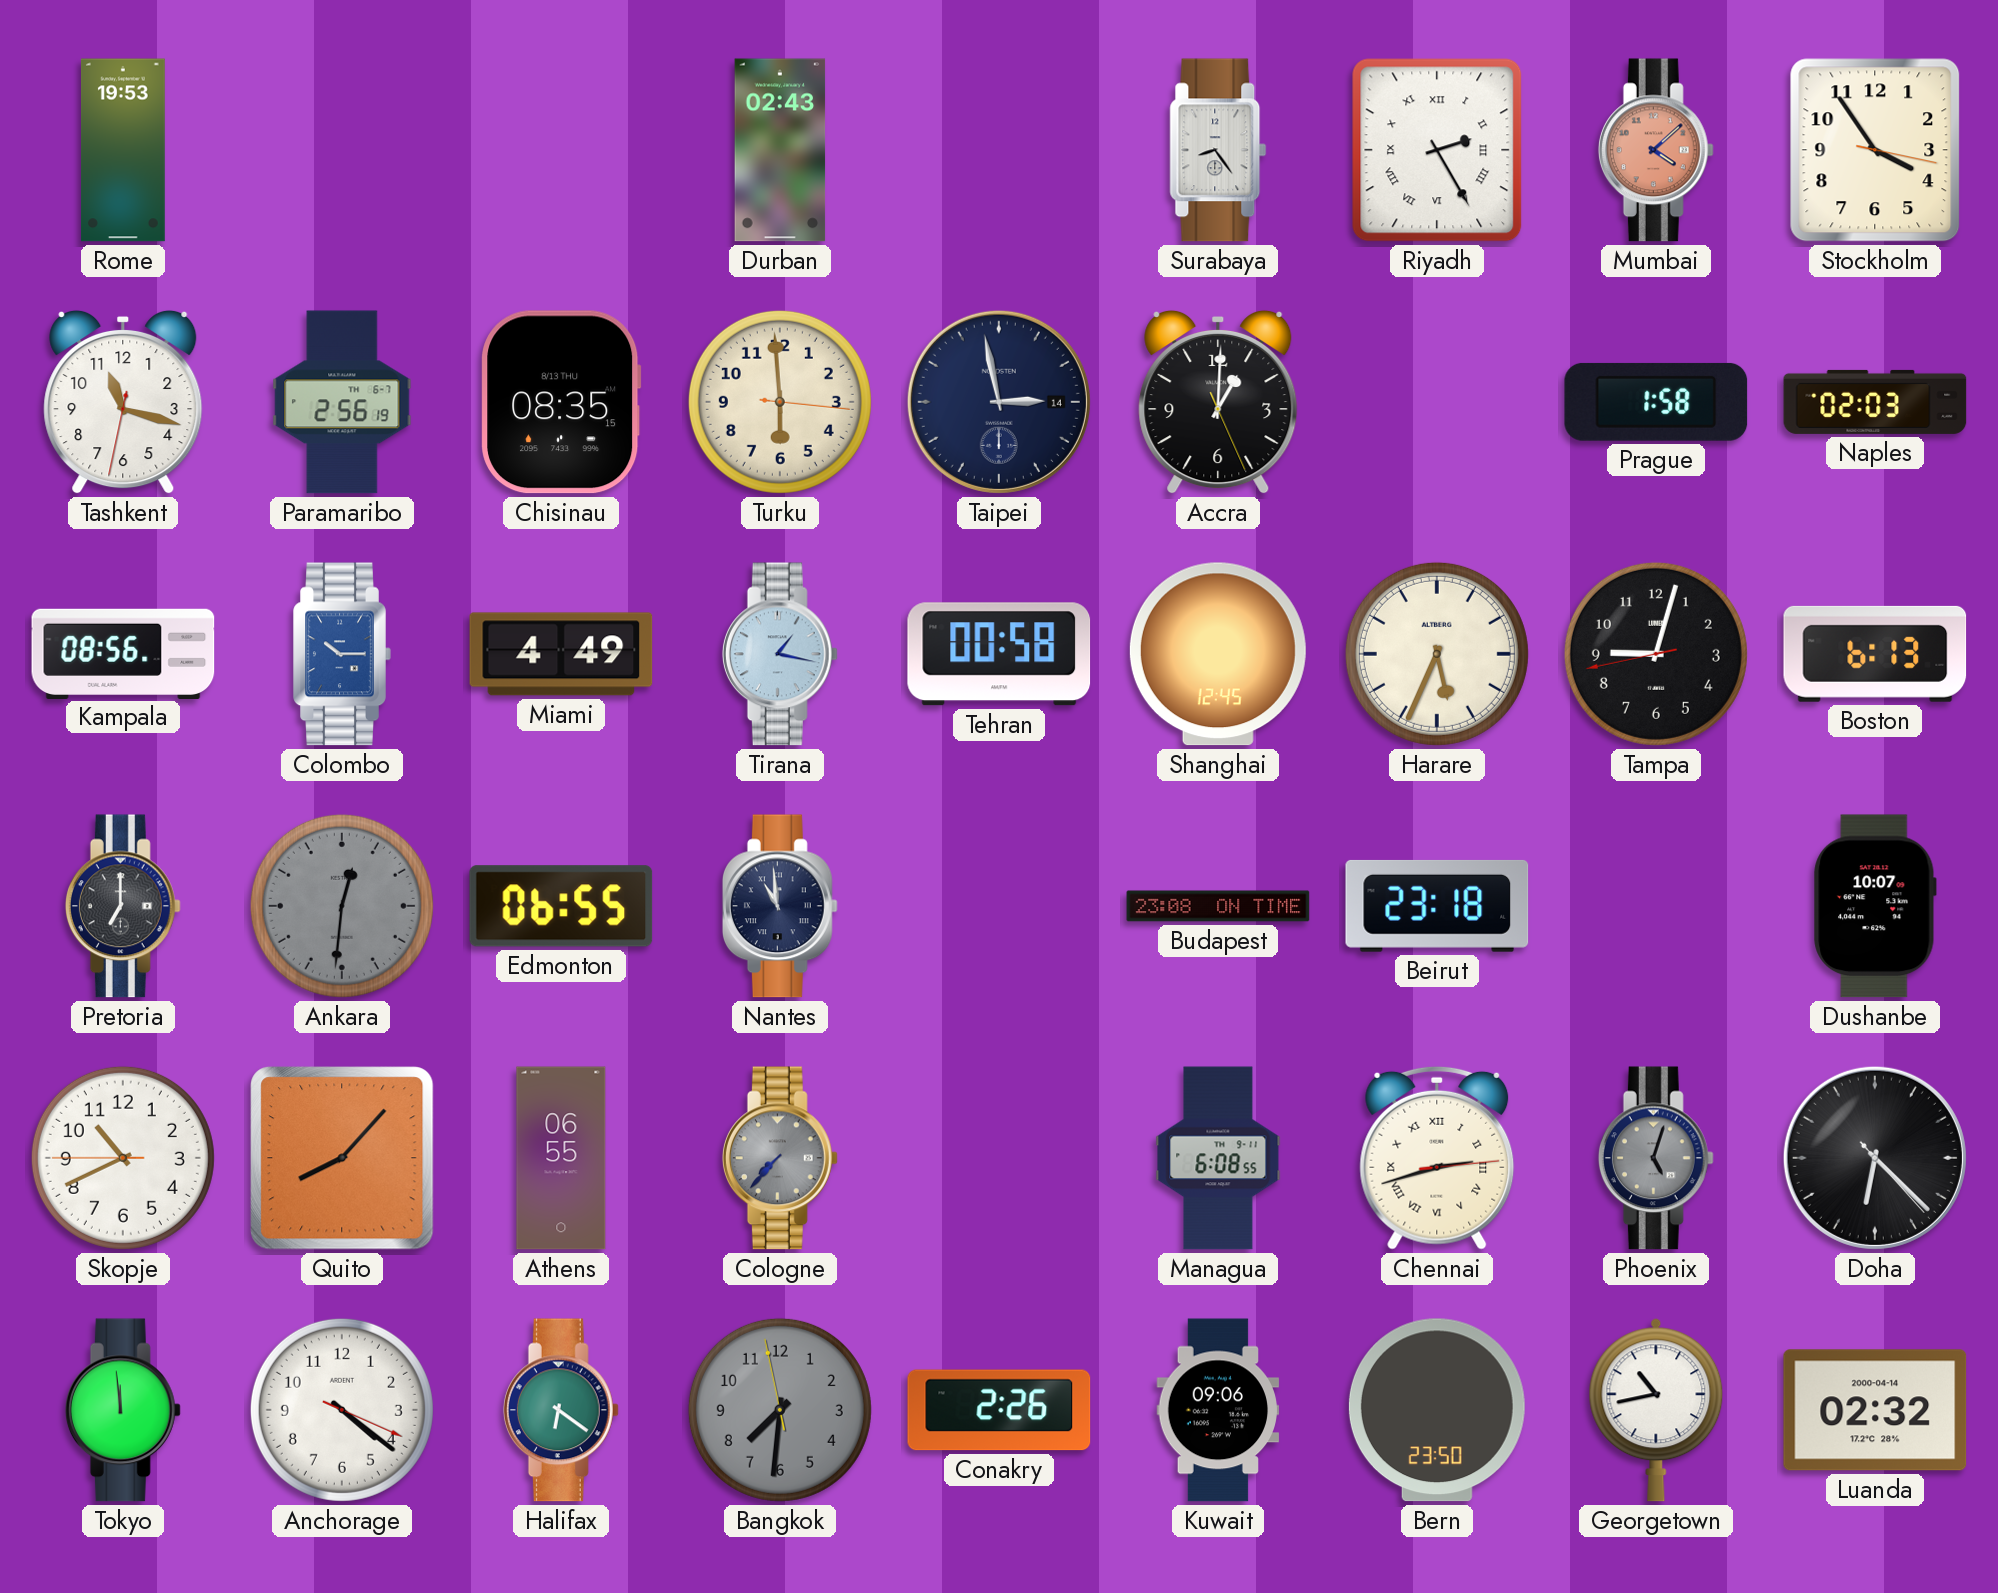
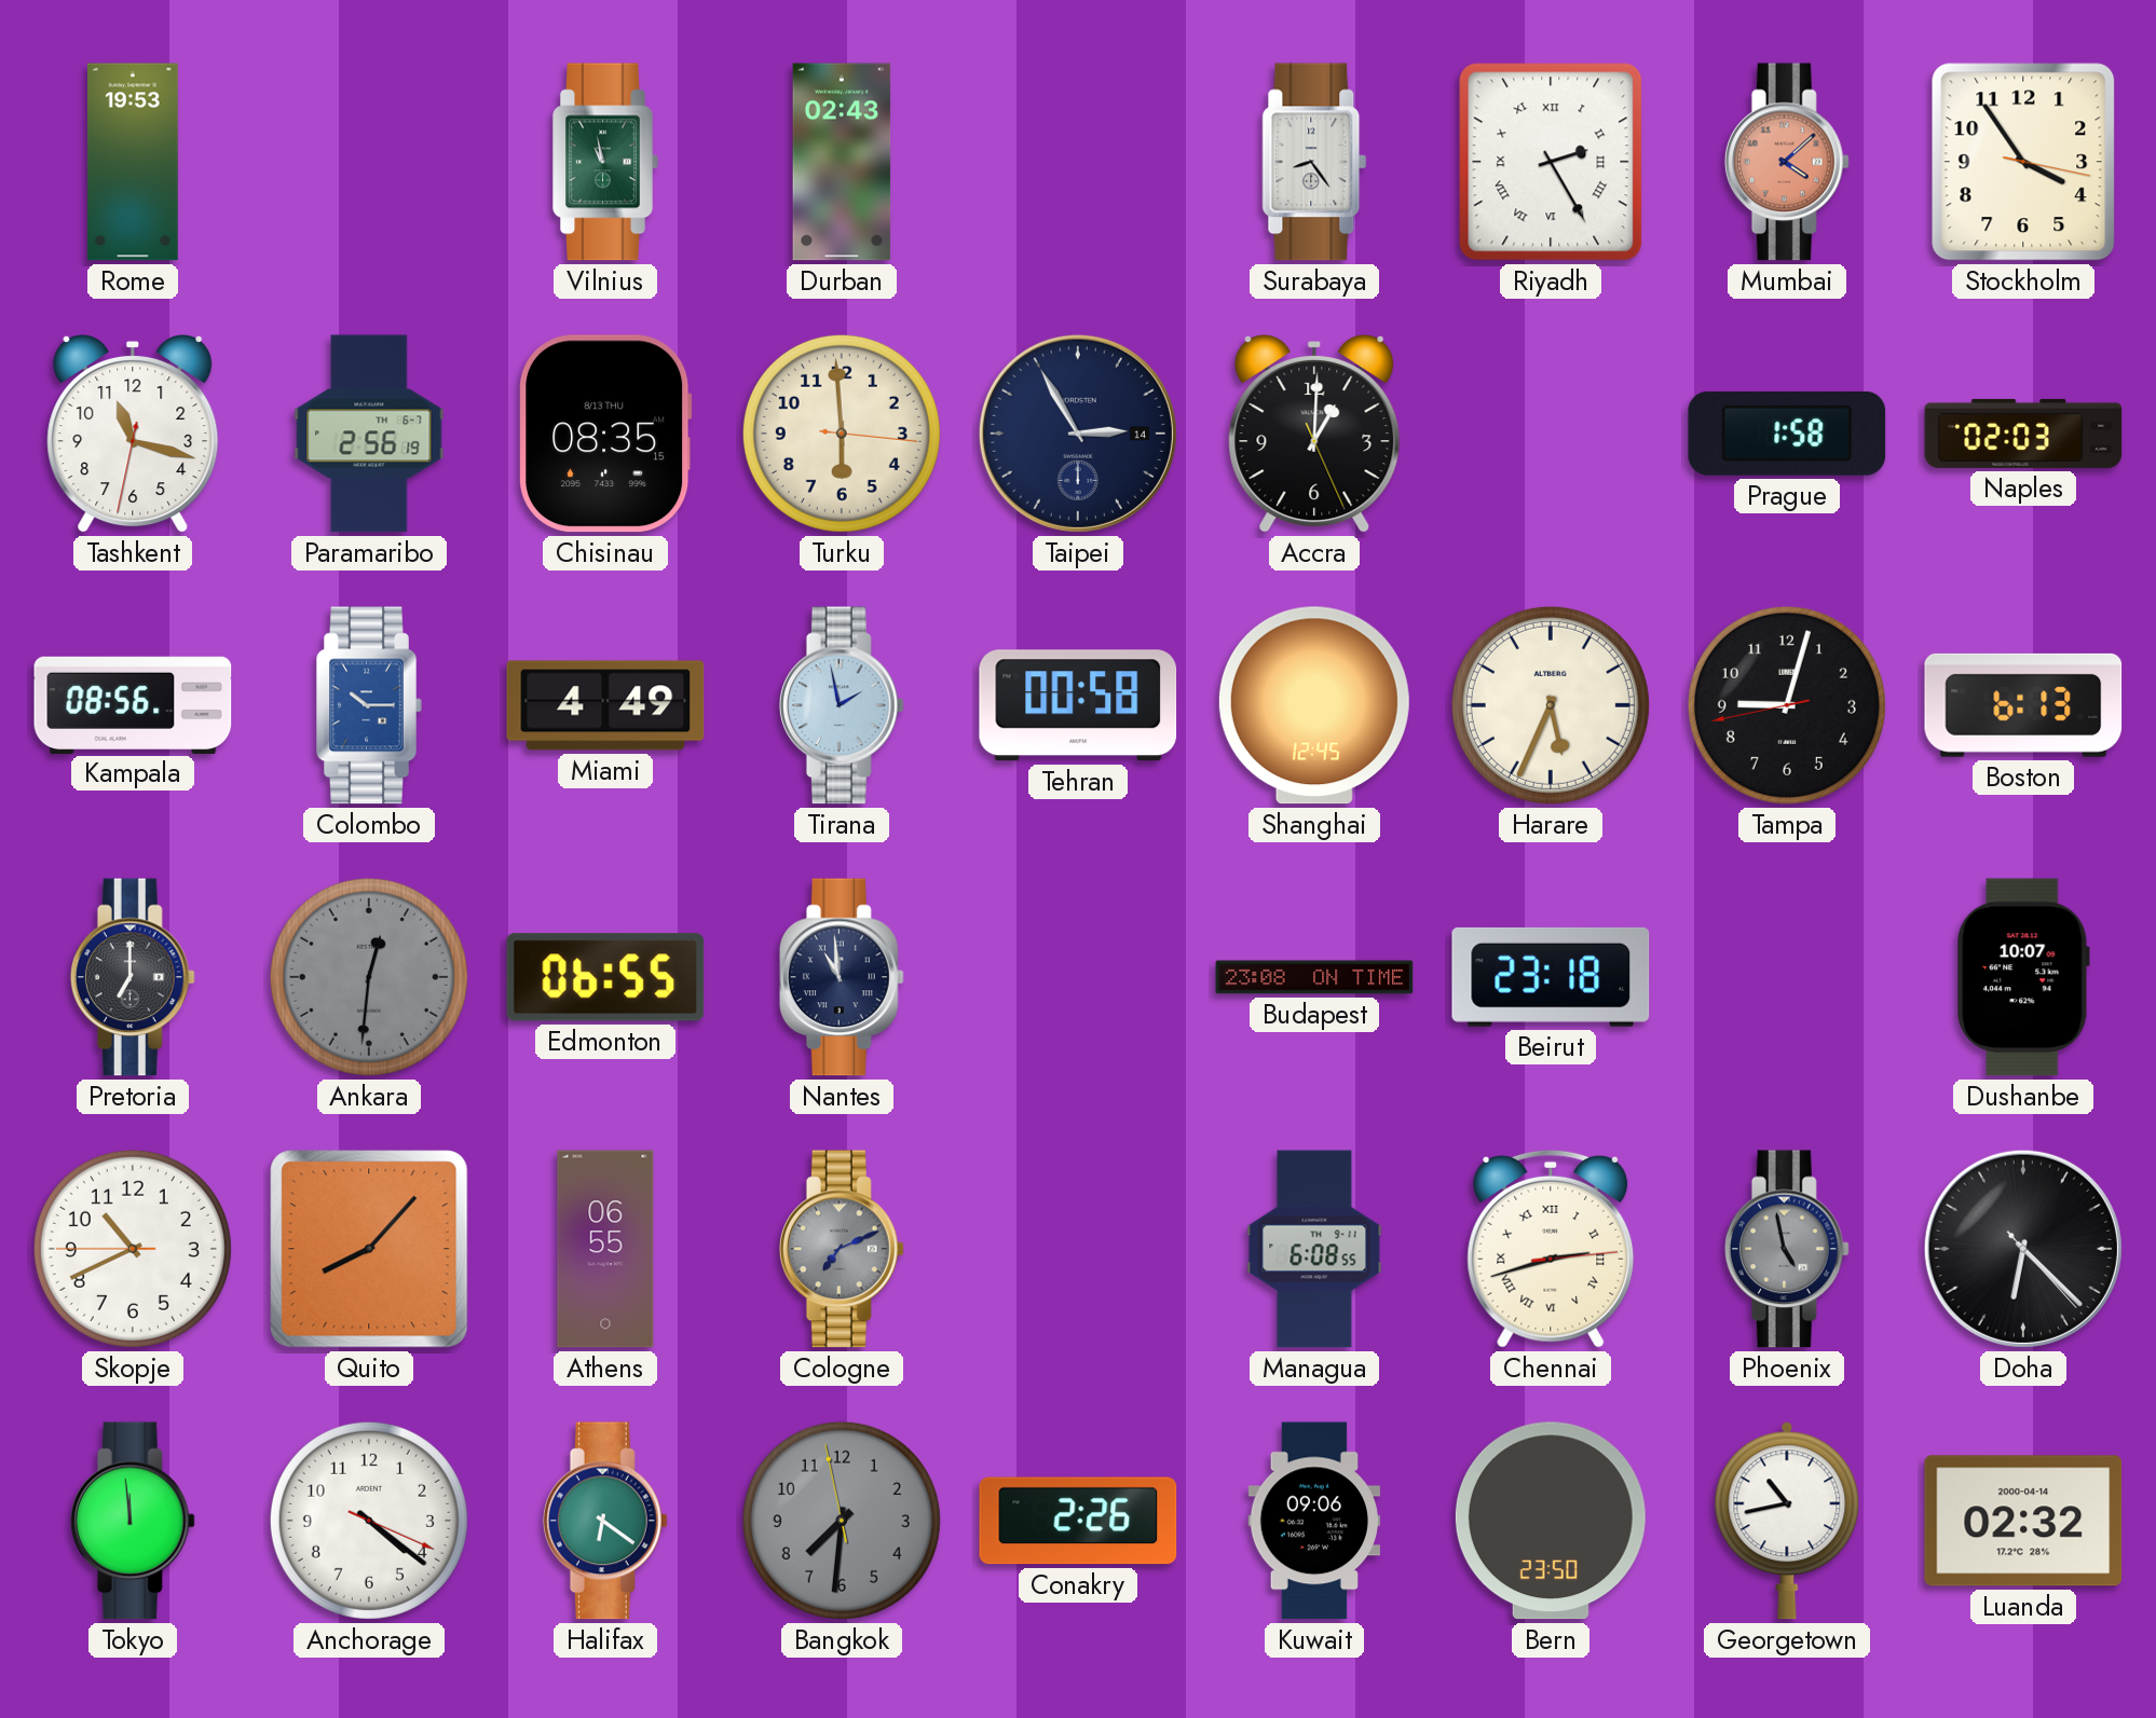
Vilnius: none -> 10:58 (605, 162)
Taipei: 2:58 -> 2:55 (1078, 434)
Tirana: 1:17 -> 1:58 (842, 705)
Cologne: 7:37 -> 7:11 (842, 1249)
Phoenix: 5:03 -> 4:58 (1787, 1249)
